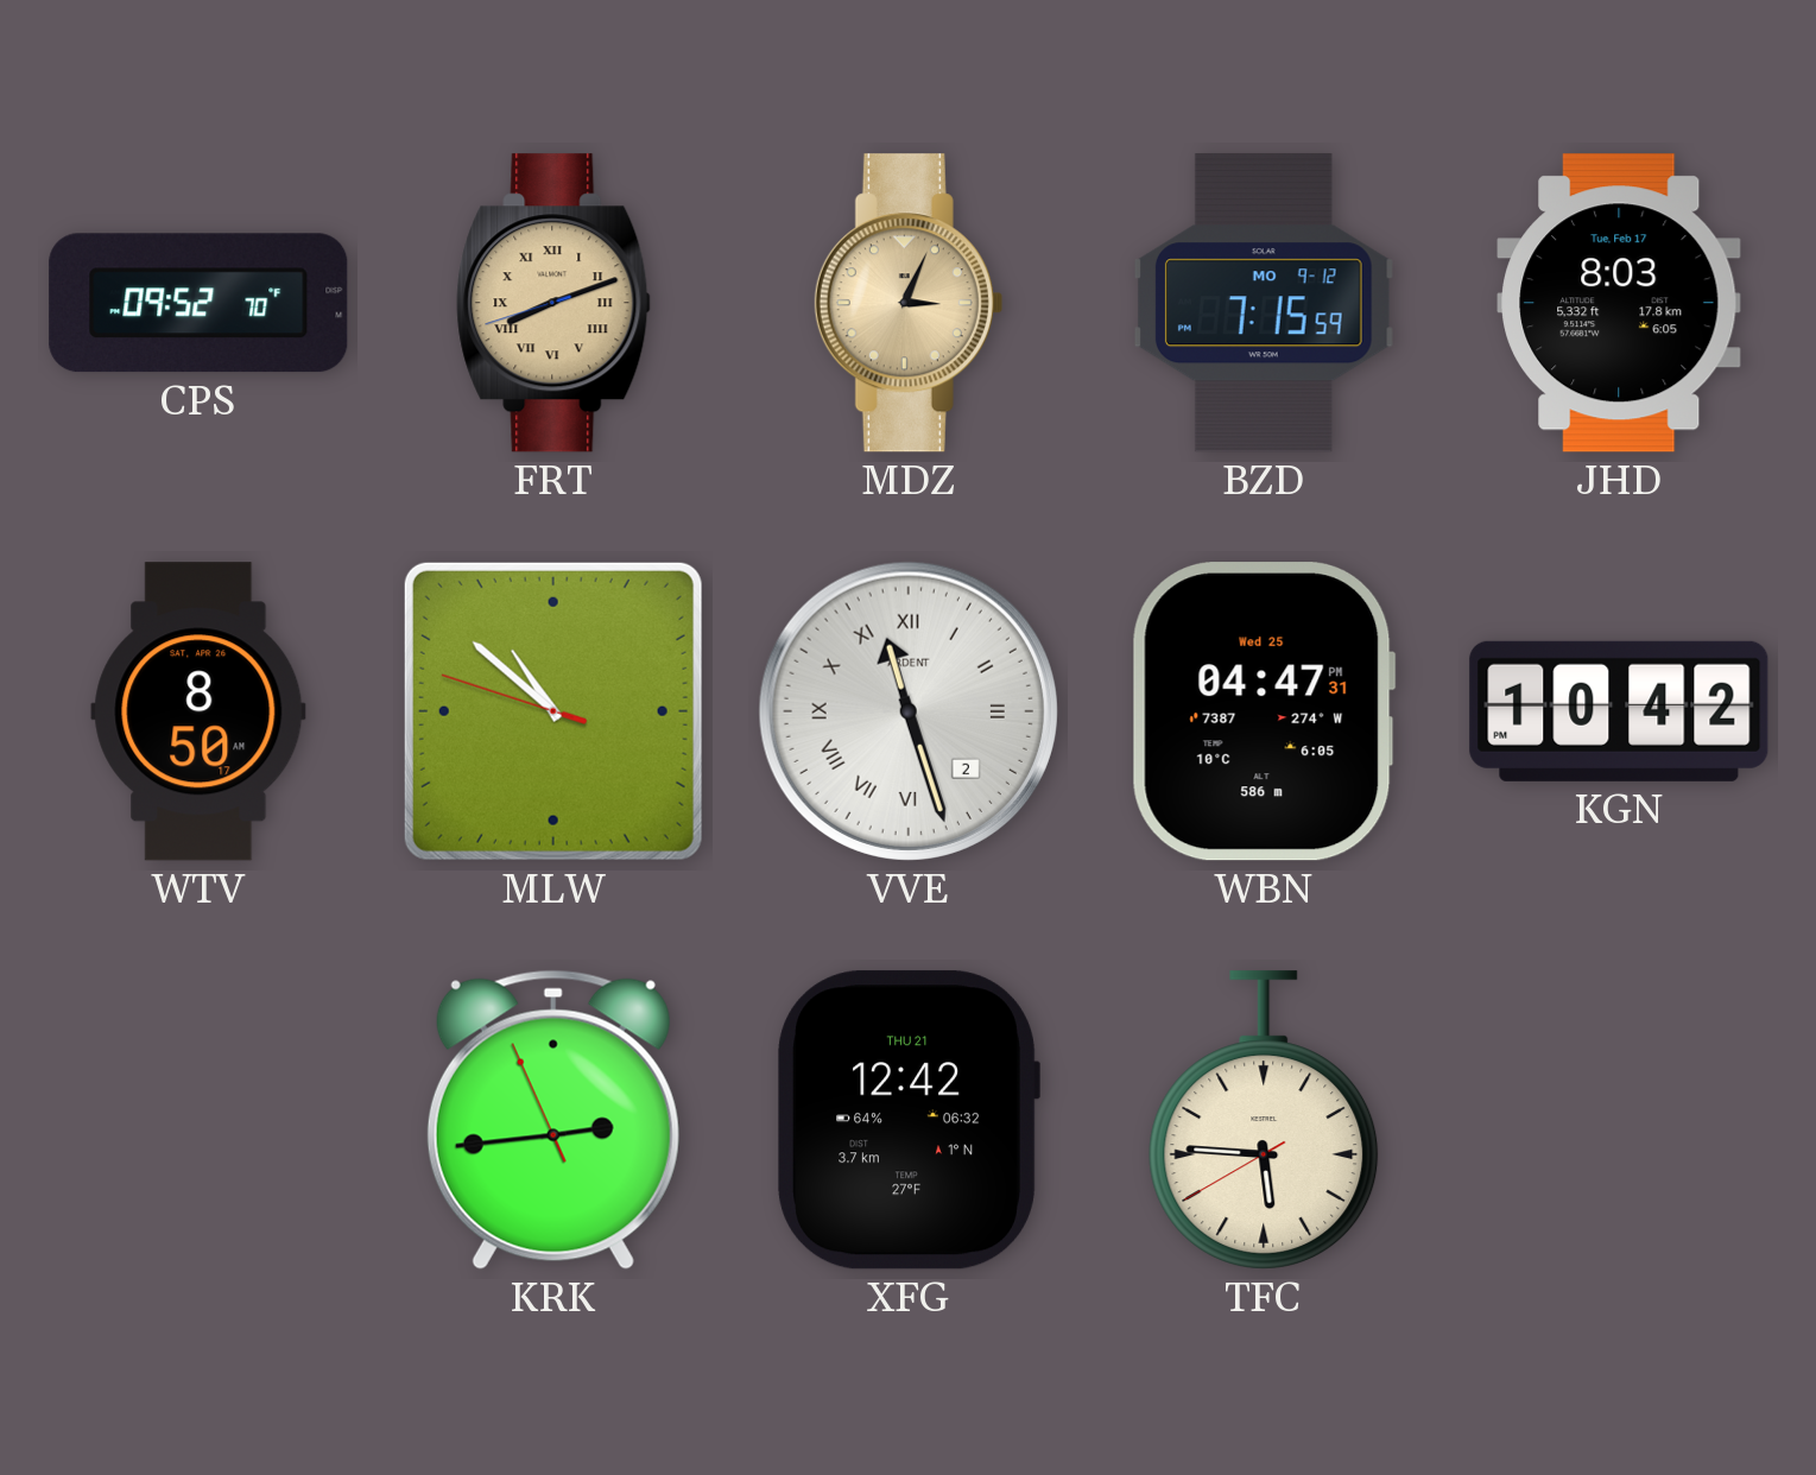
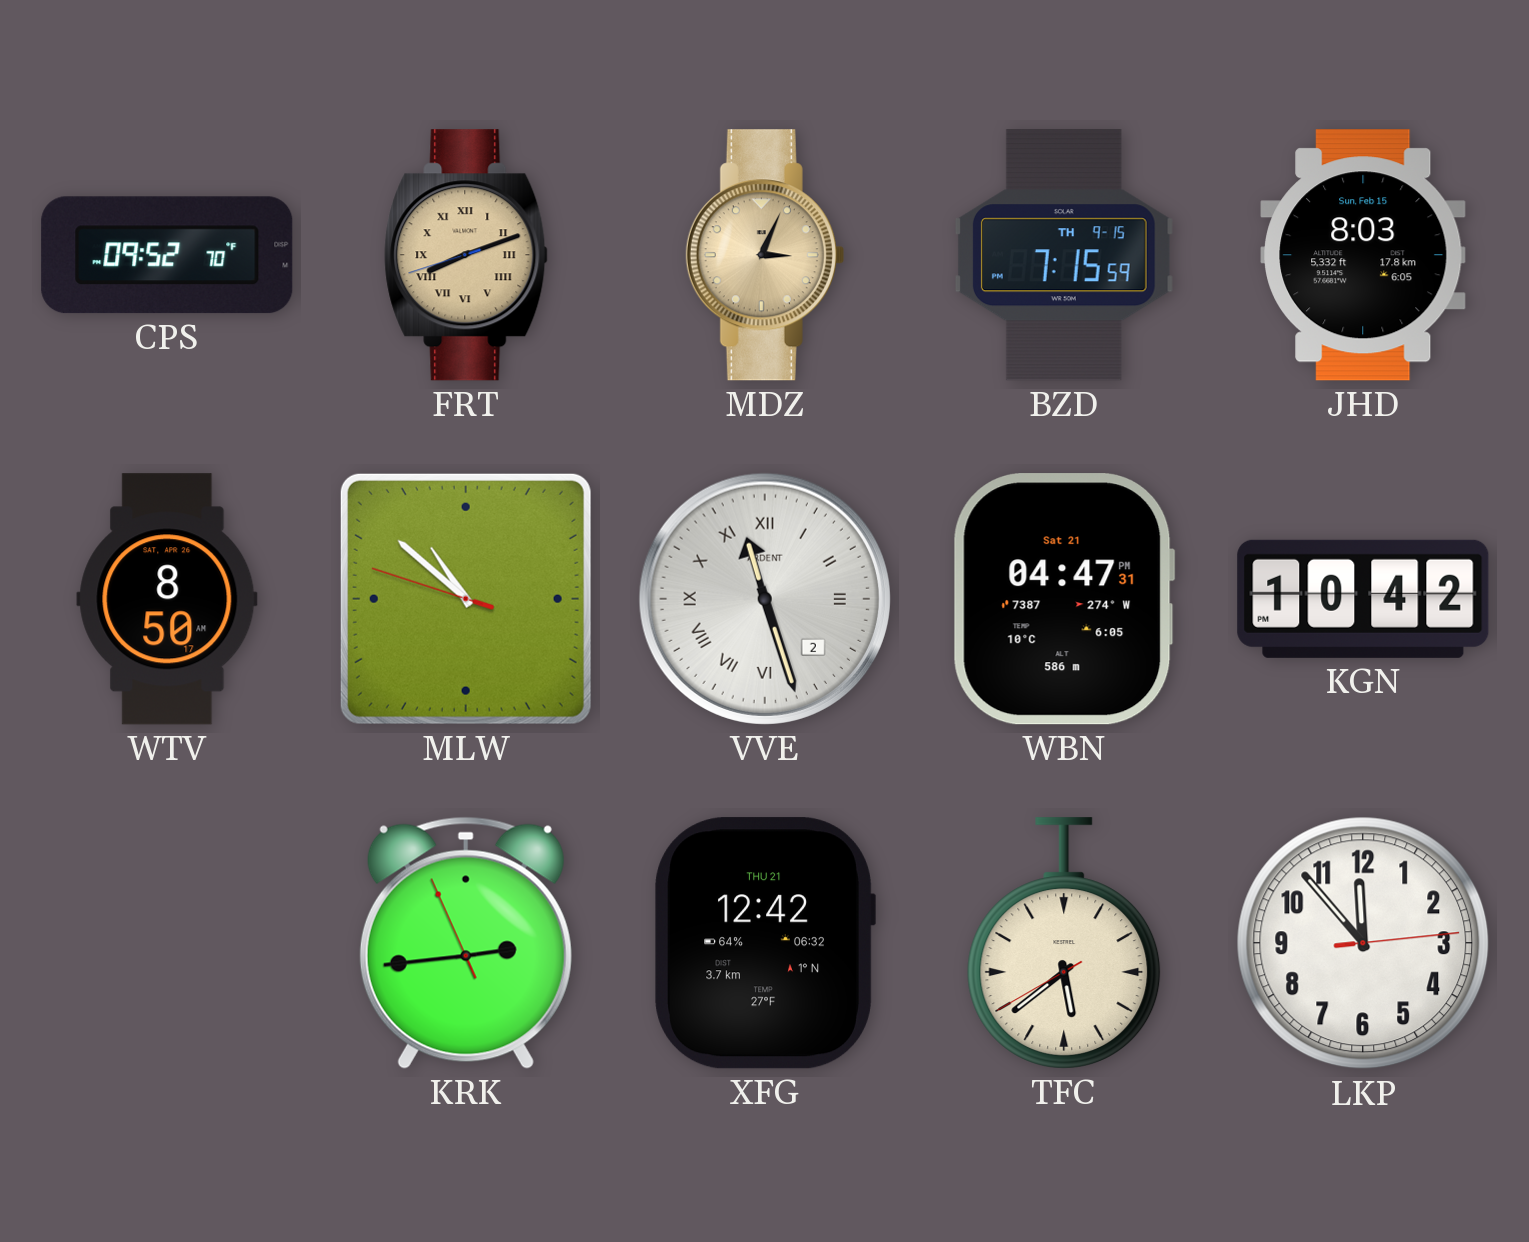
BZD date: MO 9-12 -> TH 9-15 (1064, 255)
JHD date: Tue, Feb 17 -> Sun, Feb 15 (1363, 255)
WBN date: Wed 25 -> Sat 21 (1064, 599)
TFC: 5:45 -> 5:38 (1064, 943)
LKP: none -> 11:53 (1363, 943)
